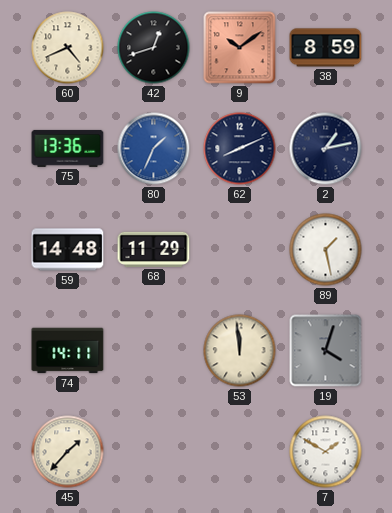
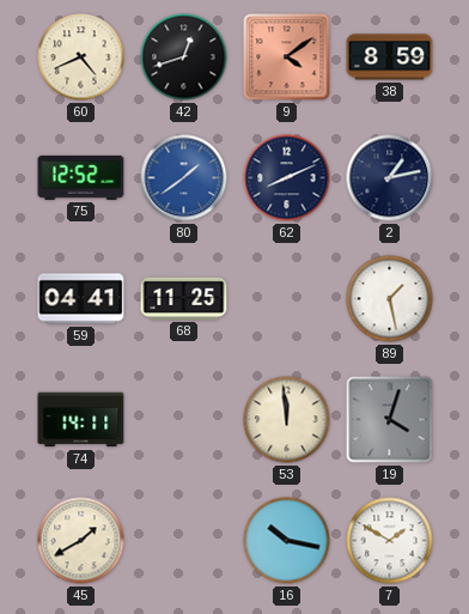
9: 10:09 -> 4:09 (287, 57)
75: 13:36 -> 12:52 (81, 177)
80: 1:34 -> 1:39 (184, 178)
59: 14:48 -> 04:41 (81, 299)
68: 11:29 -> 11:25 (184, 298)
45: 1:37 -> 1:40 (81, 541)
16: none -> 10:17 (287, 541)
